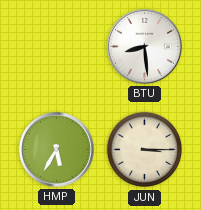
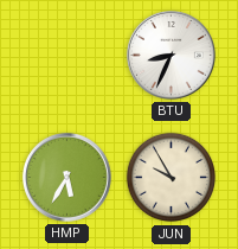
BTU: 8:29 -> 8:34 (171, 55)
JUN: 3:15 -> 9:55 (172, 178)
